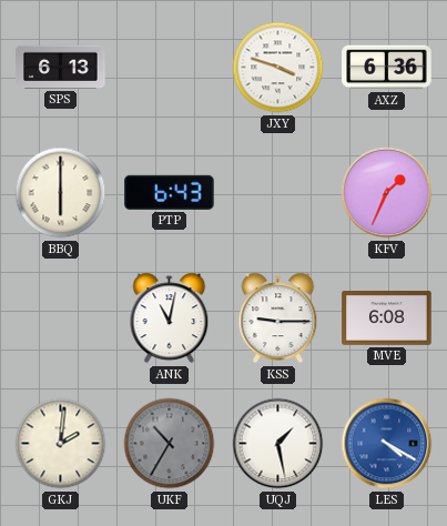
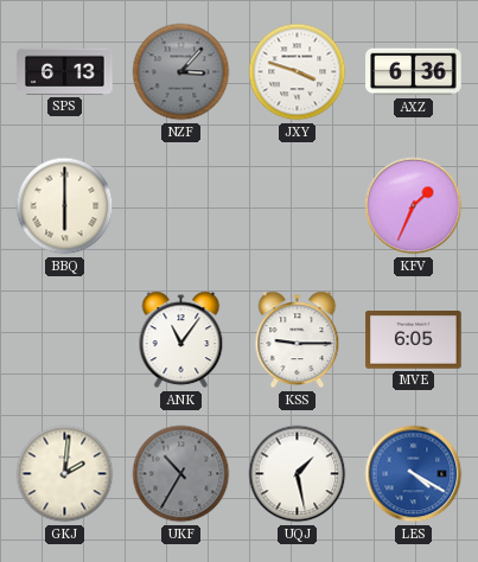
NZF: none -> 3:07 (181, 72)
PTP: 6:43 -> none (170, 192)
ANK: 11:02 -> 11:06 (181, 340)
MVE: 6:08 -> 6:05 (414, 340)
